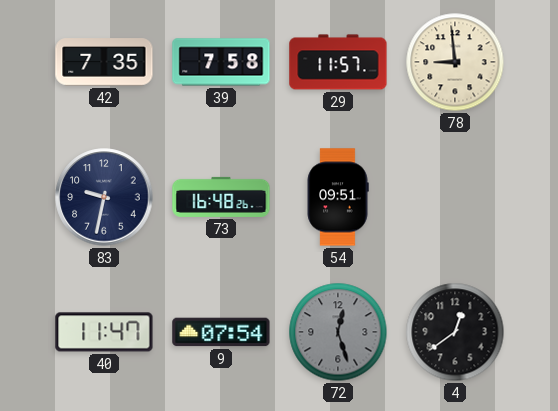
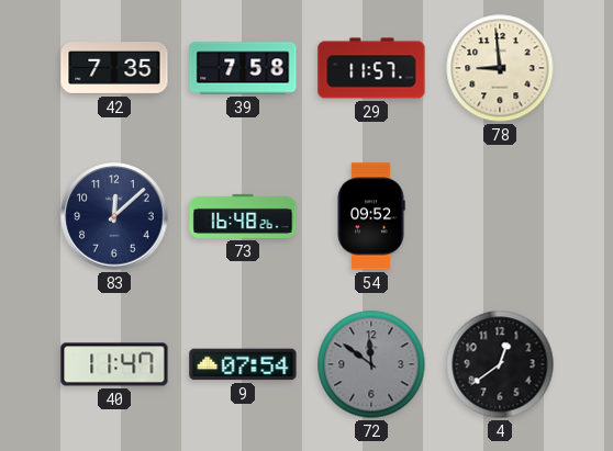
83: 9:32 -> 12:08 (114, 216)
54: 09:51 -> 09:52 (371, 216)
72: 12:27 -> 11:51 (371, 364)
